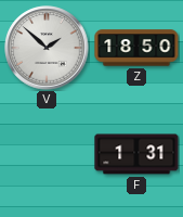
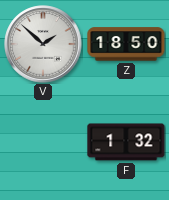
F: 1:31 -> 1:32 (126, 142)
